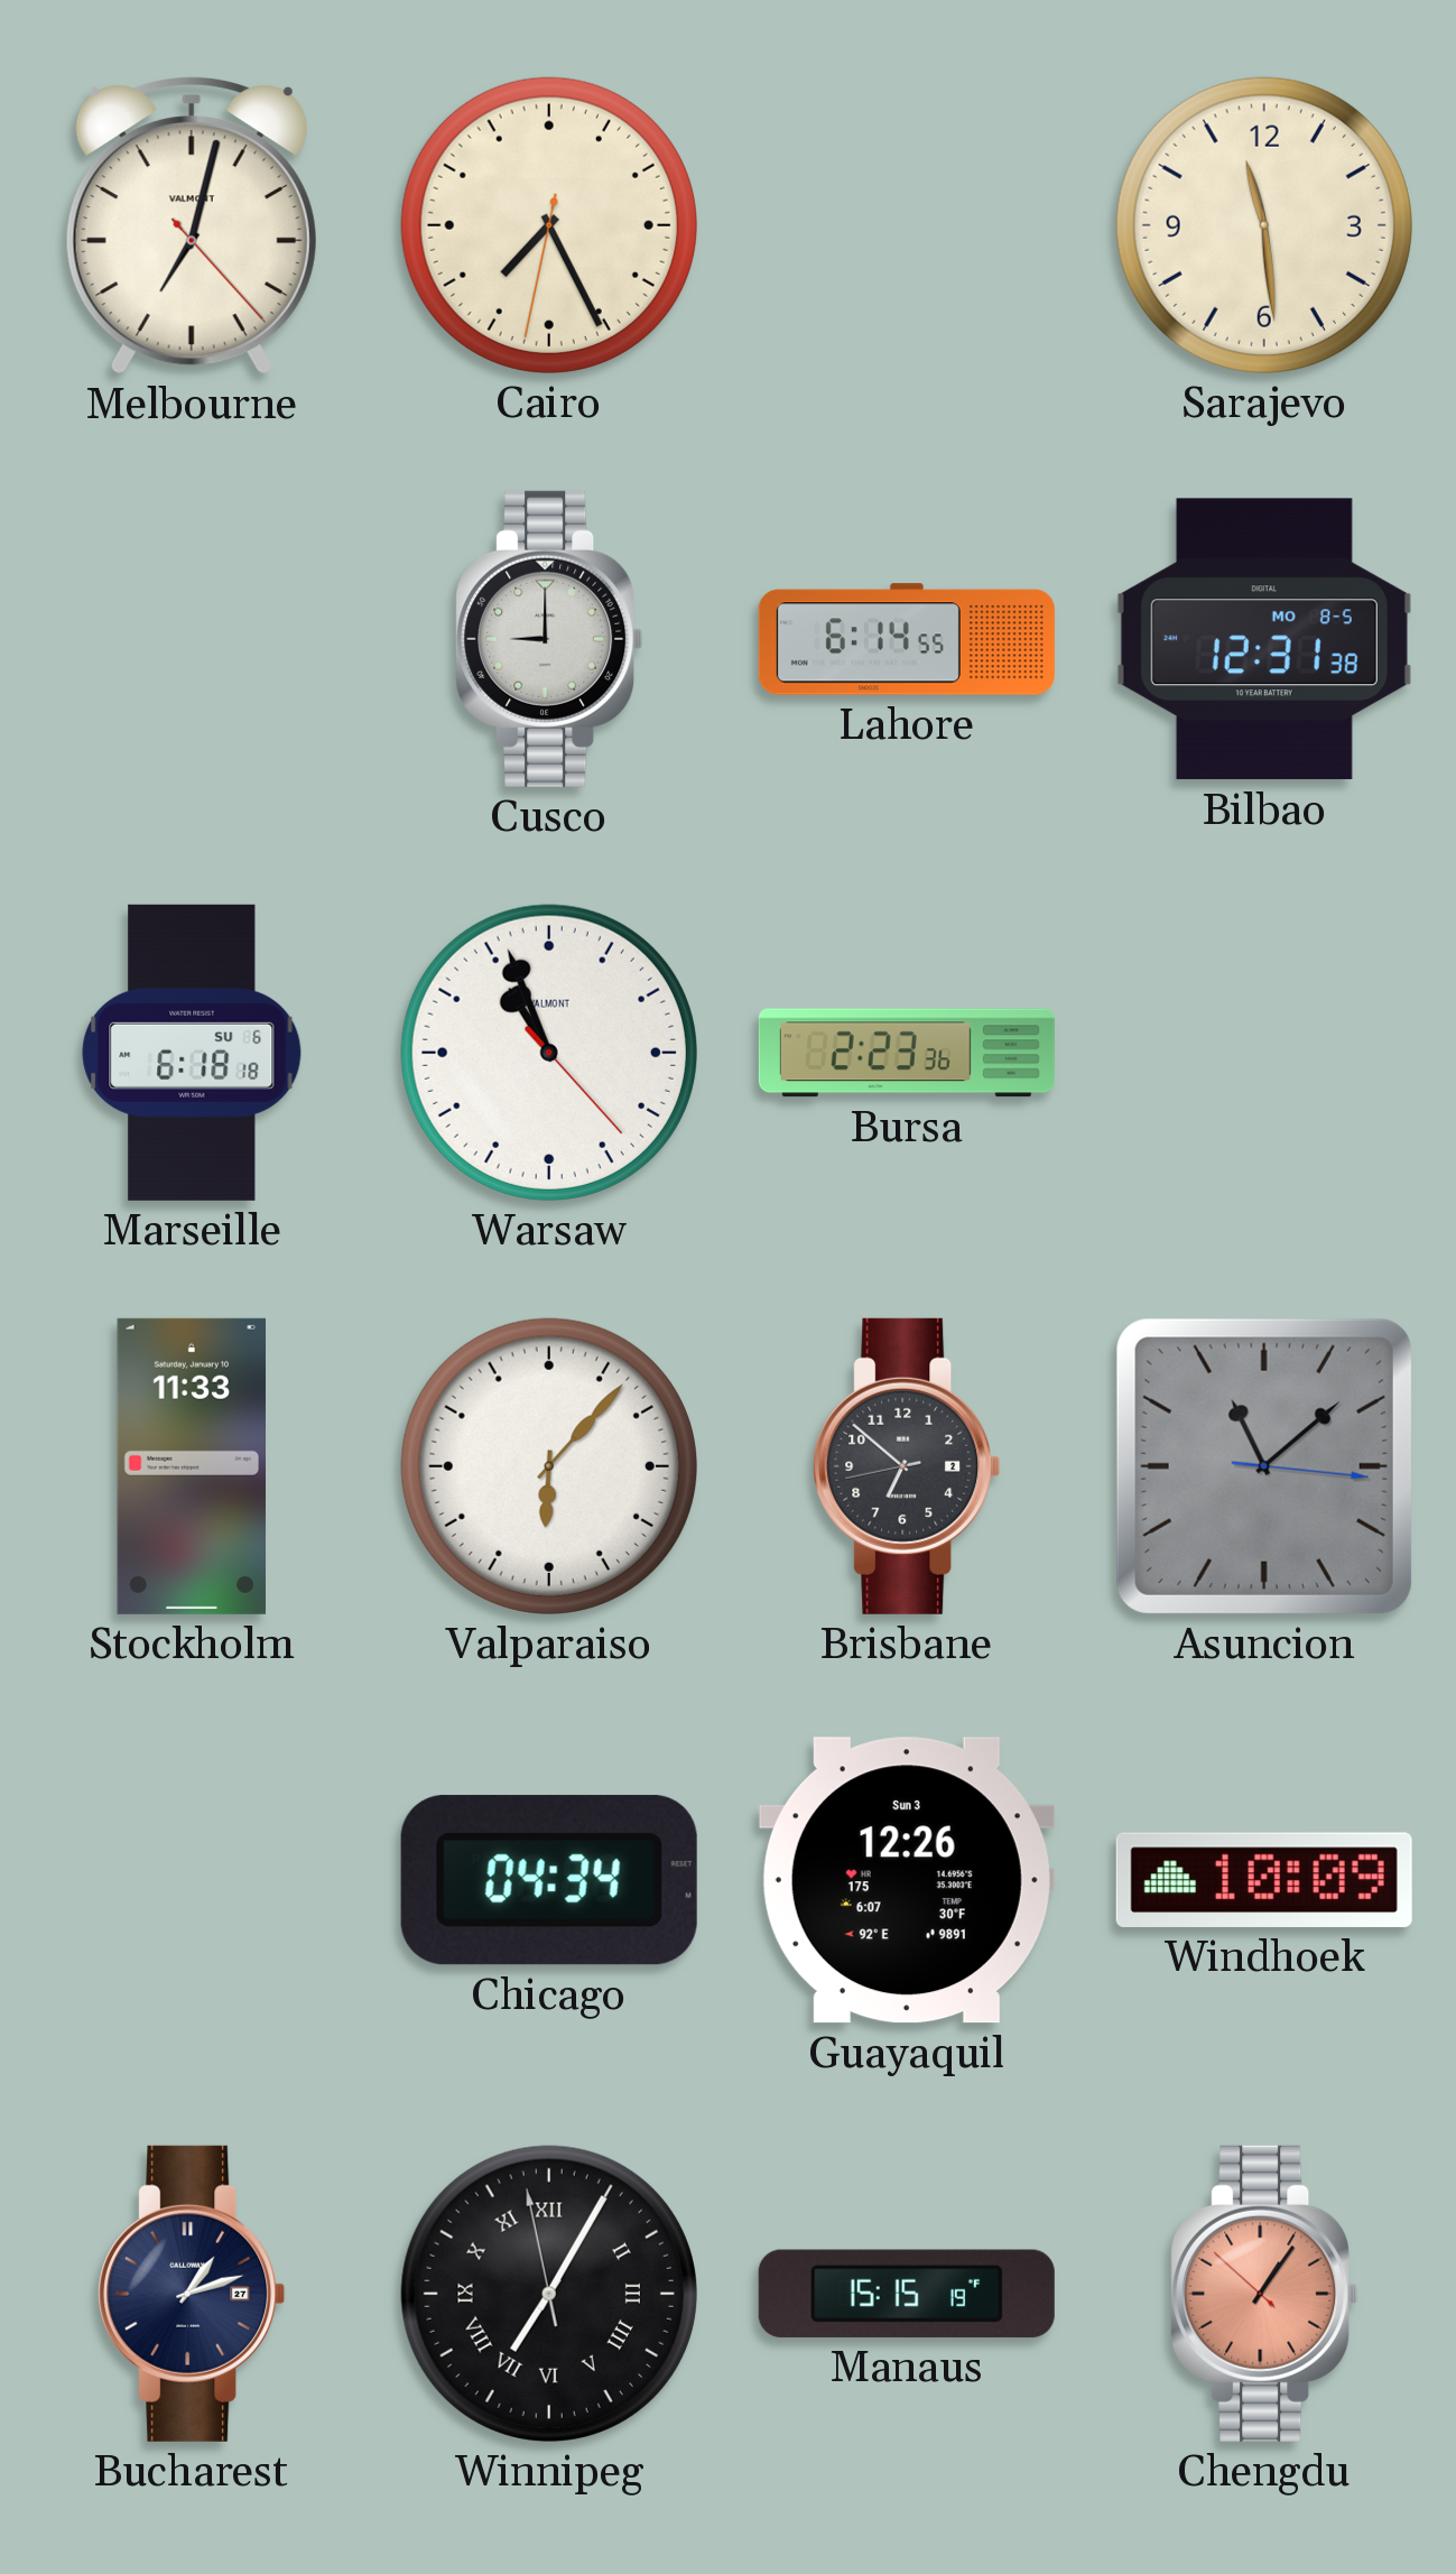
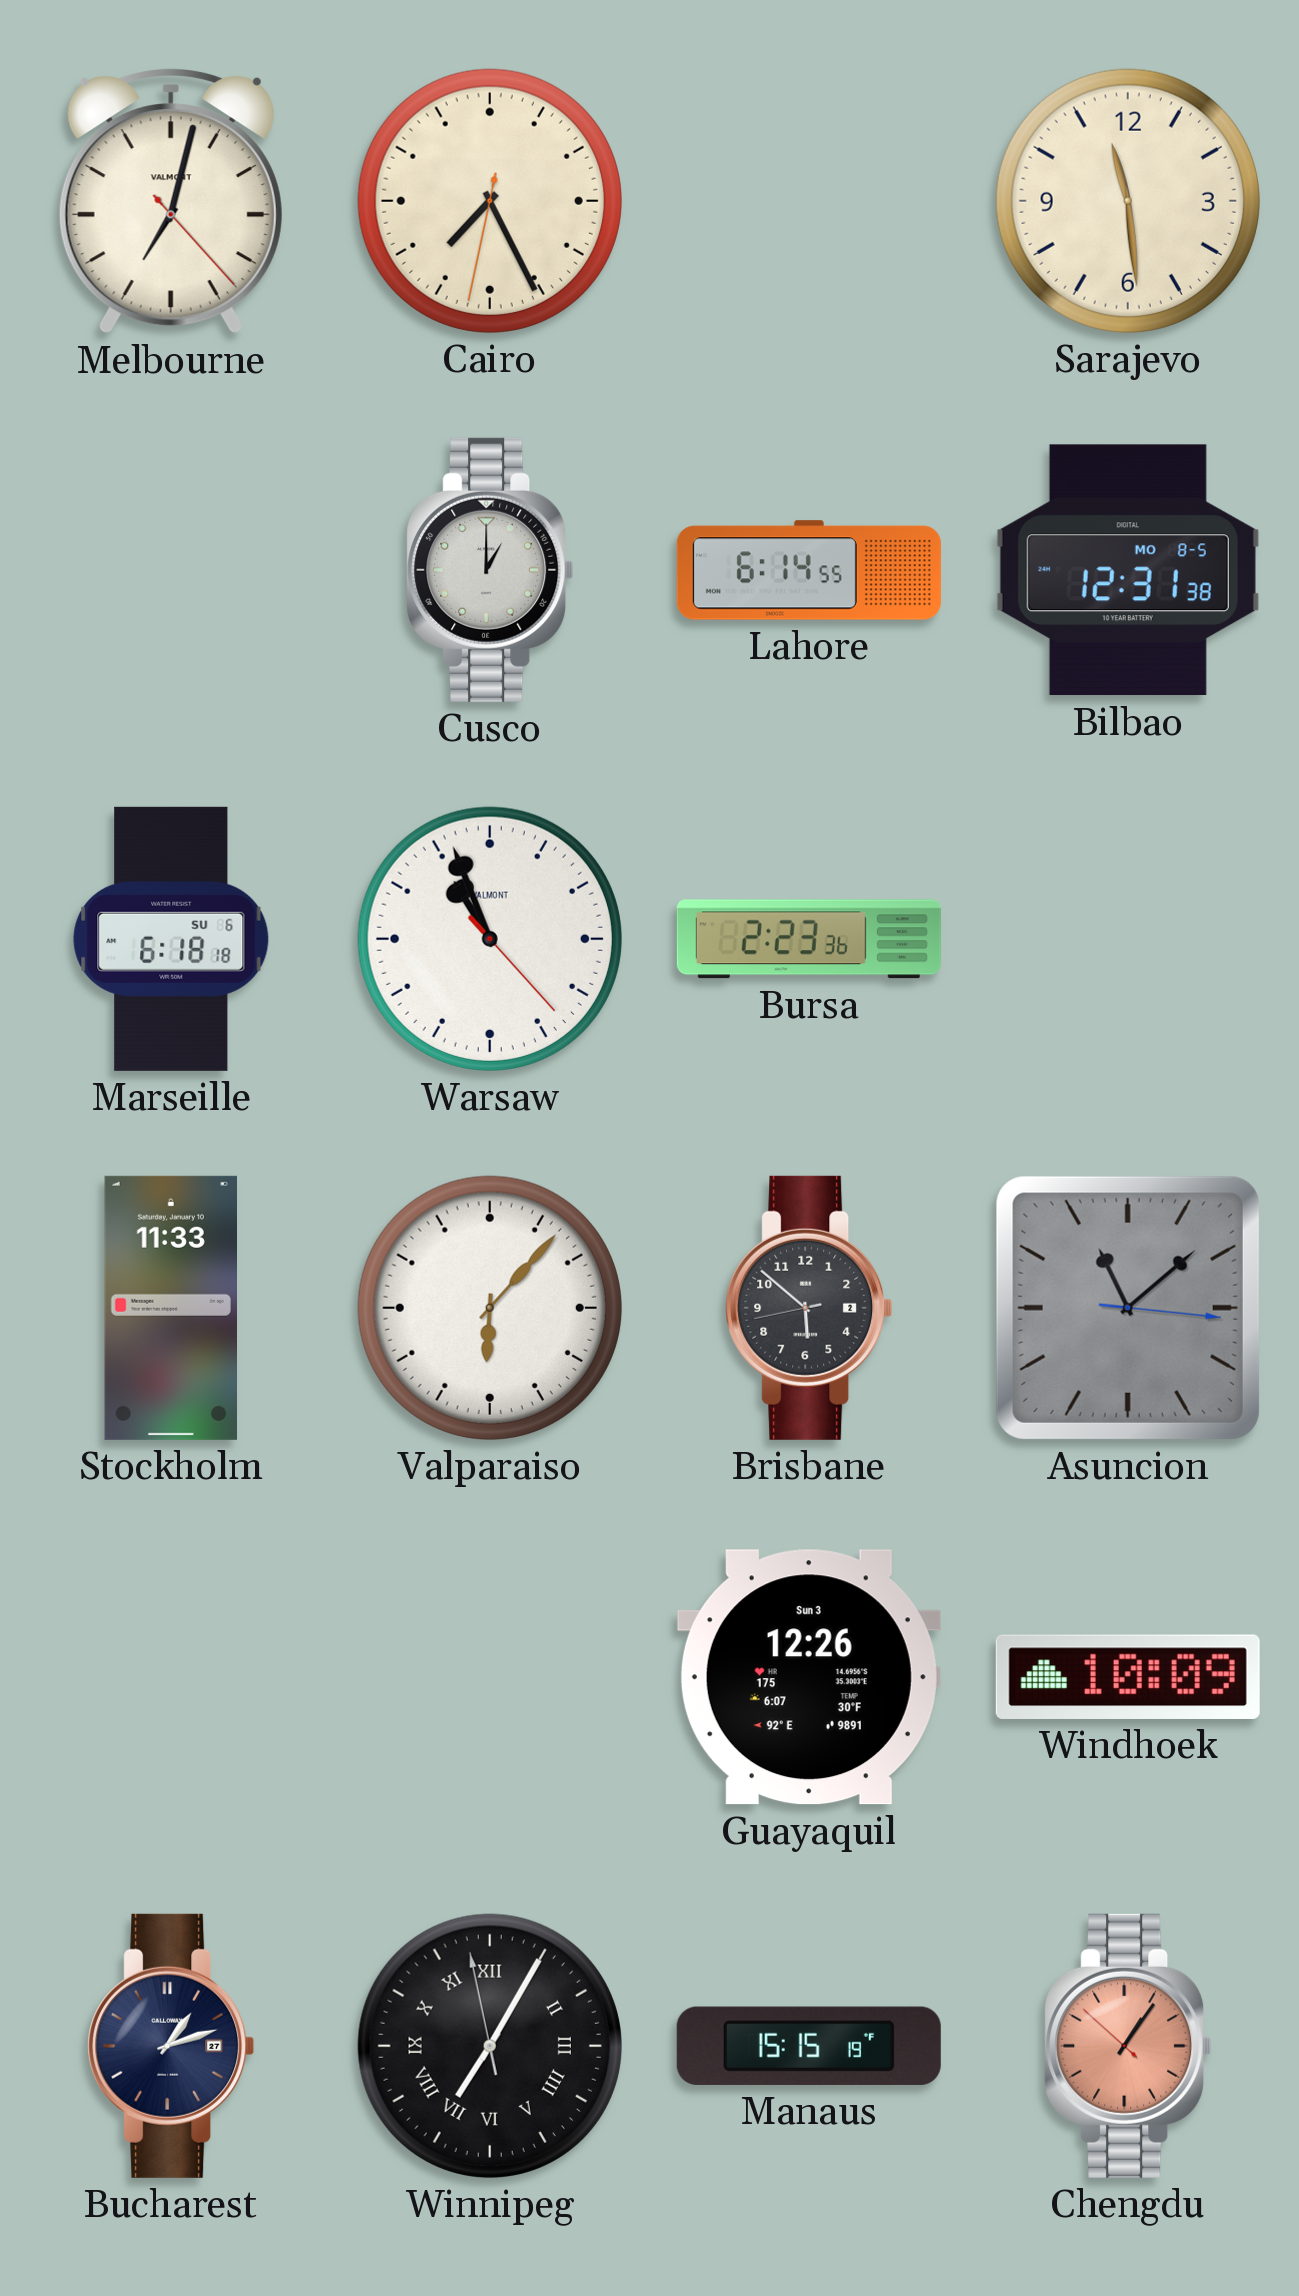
Cusco: 9:00 -> 1:00 (490, 570)
Brisbane: 6:51 -> 5:51 (809, 1308)
Chicago: 04:34 -> none (549, 1880)
